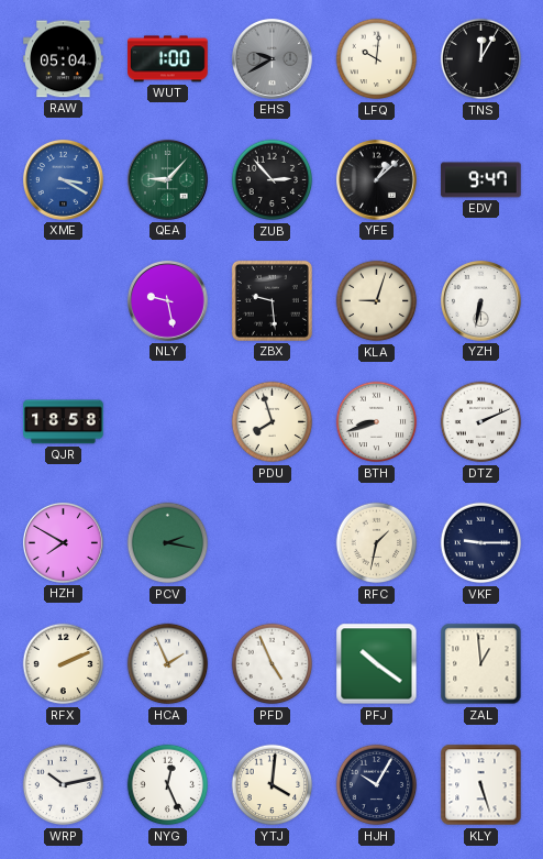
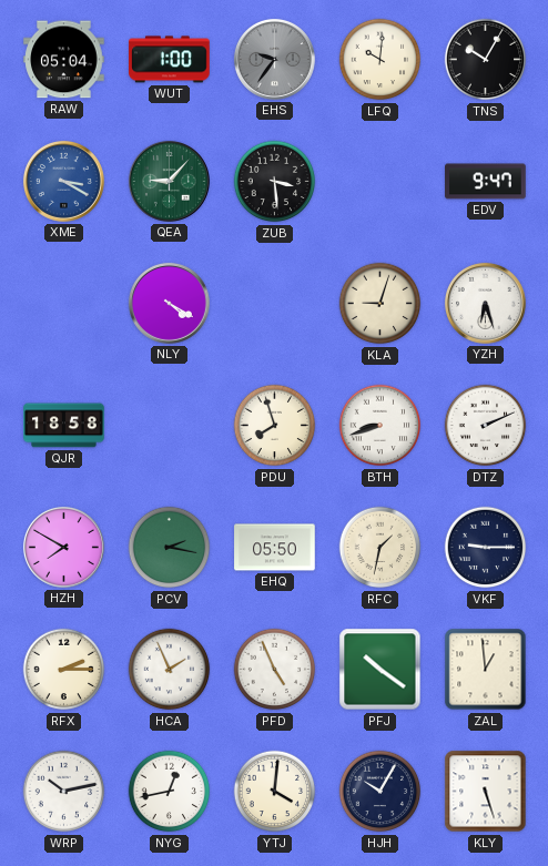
EHS: 9:40 -> 9:36 (274, 59)
TNS: 12:05 -> 10:05 (486, 60)
ZUB: 2:53 -> 3:29 (275, 182)
YFE: 1:08 -> none (376, 179)
NLY: 9:28 -> 4:20 (169, 303)
ZBX: 9:29 -> none (271, 300)
YZH: 6:32 -> 6:27 (485, 303)
EHQ: none -> 05:50 (275, 548)
RFX: 2:11 -> 2:15 (64, 670)
NYG: 12:26 -> 12:43 (170, 792)
